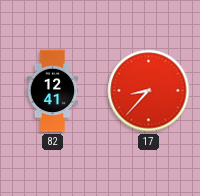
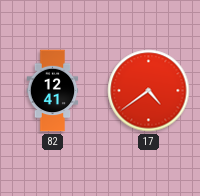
17: 8:37 -> 4:39 (149, 91)
